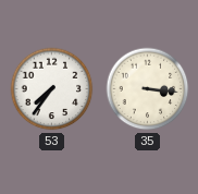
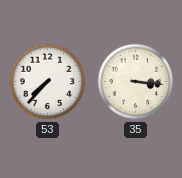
53: 7:36 -> 7:37 (48, 82)
